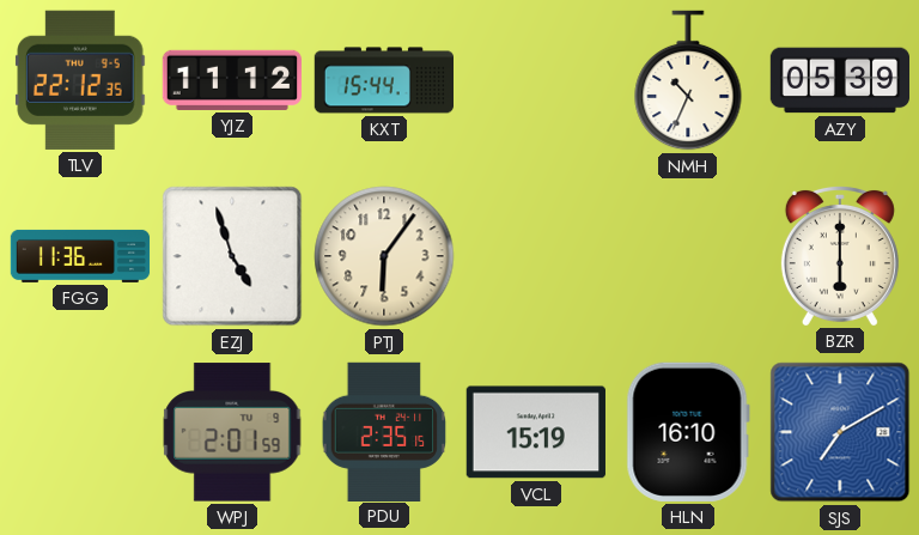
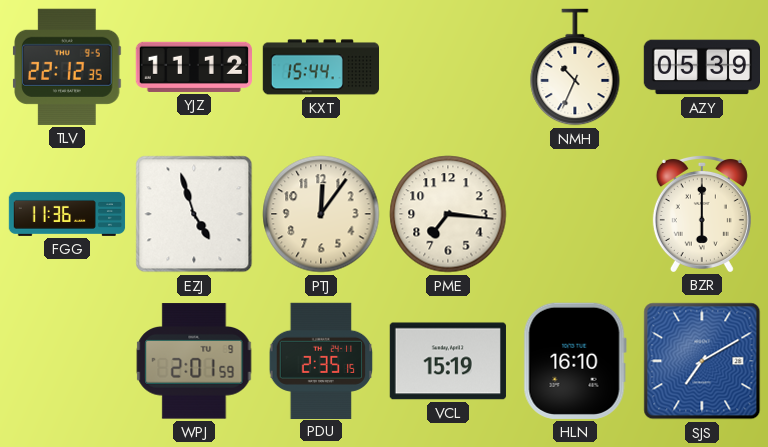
PTJ: 6:06 -> 12:06 (321, 214)
PME: none -> 7:16 (448, 214)
